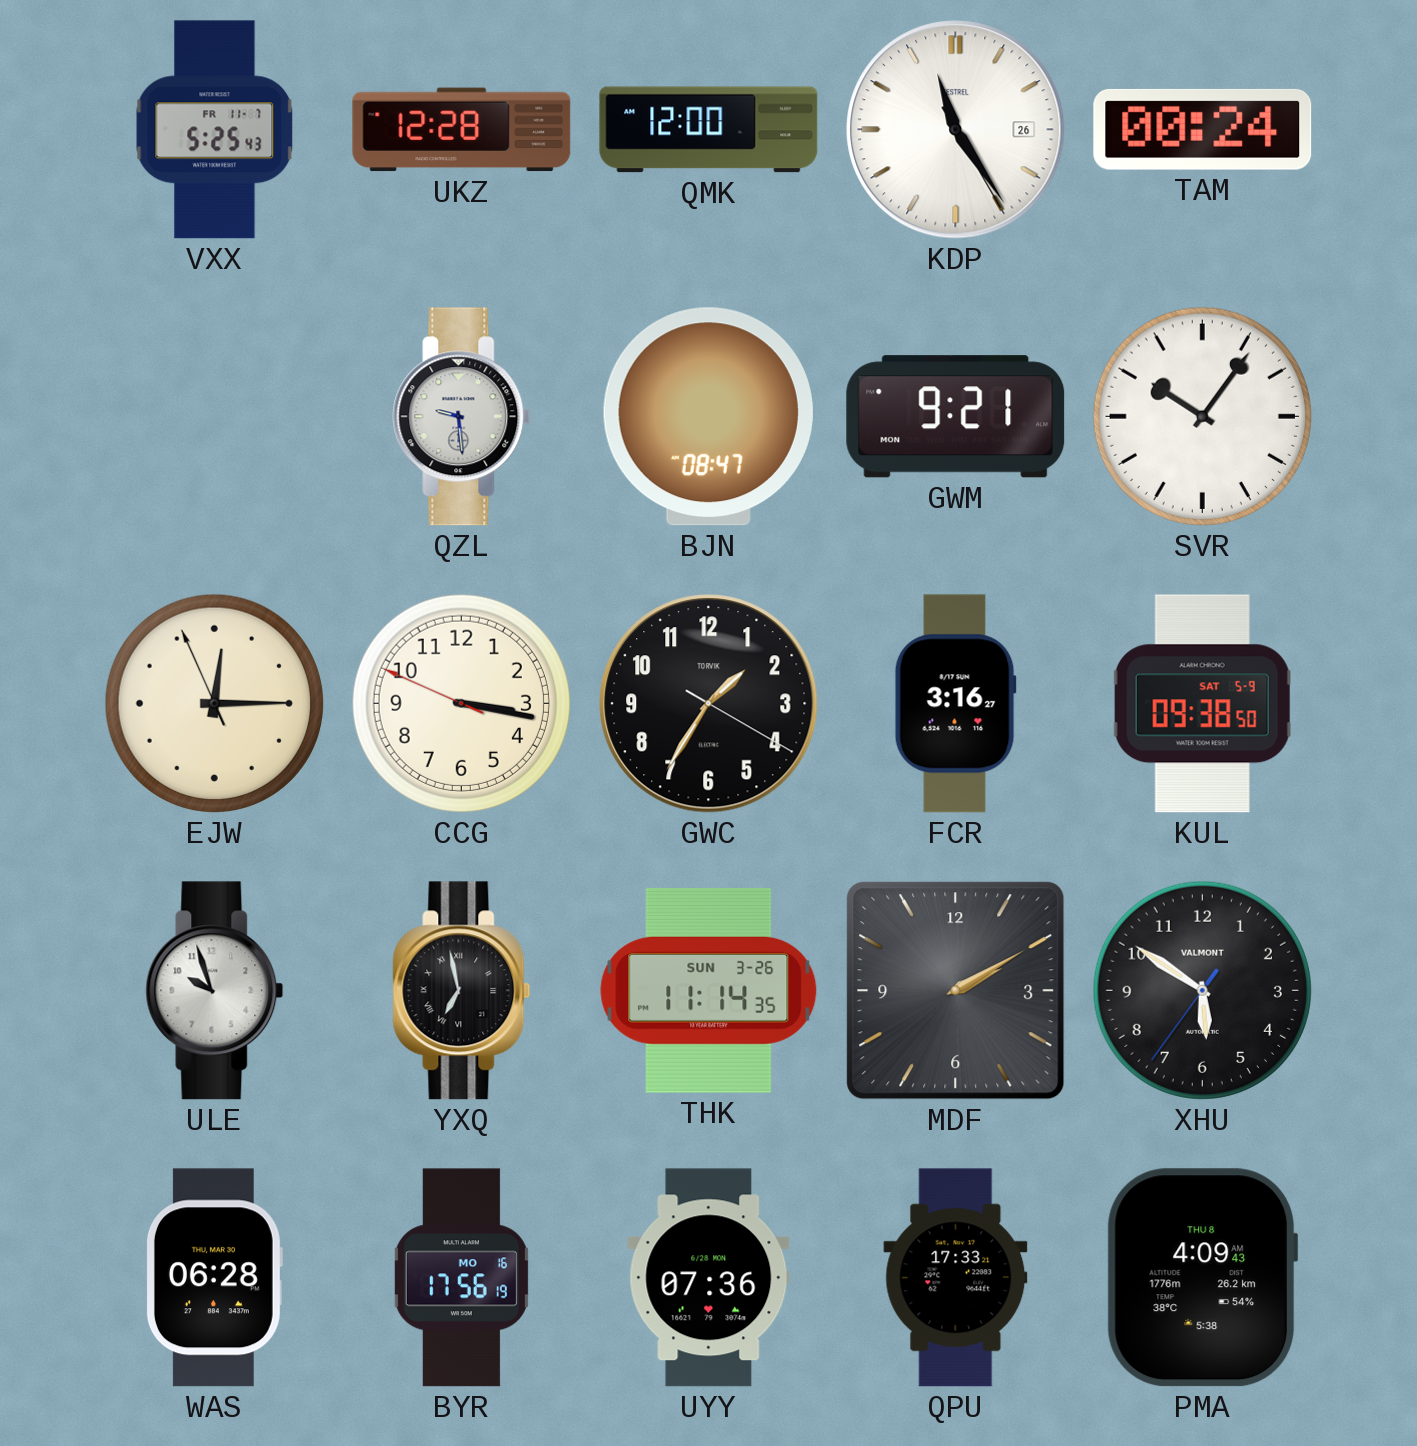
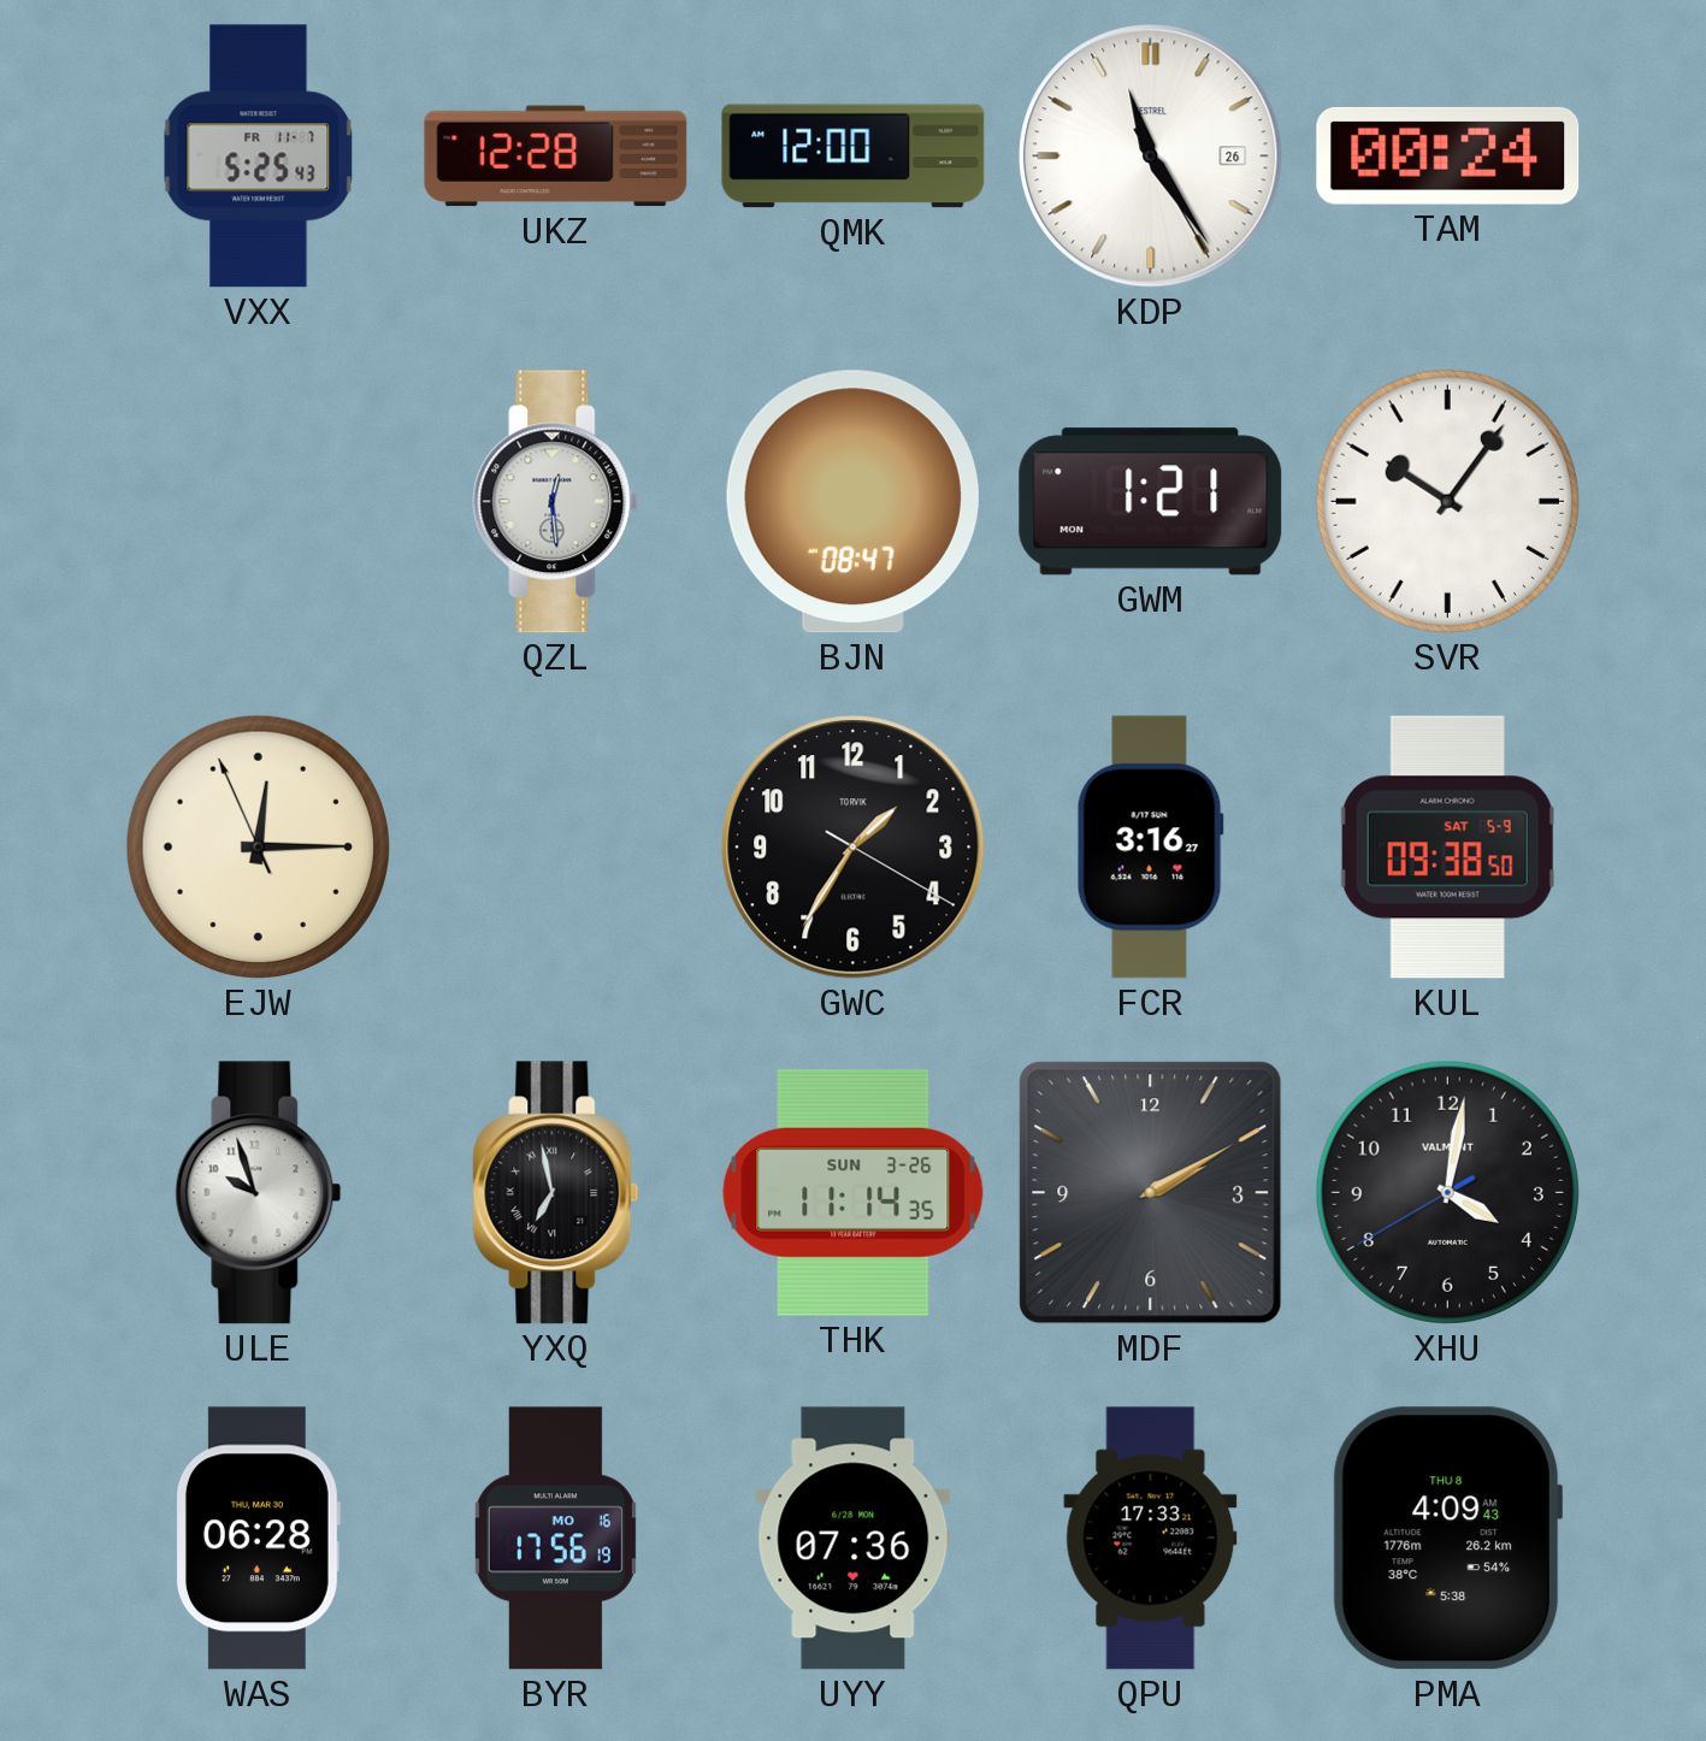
QZL: 9:29 -> 12:29 (556, 502)
GWM: 9:21 -> 1:21 (1151, 502)
CCG: 3:16 -> none (461, 703)
XHU: 5:50 -> 4:01 (1447, 1192)
